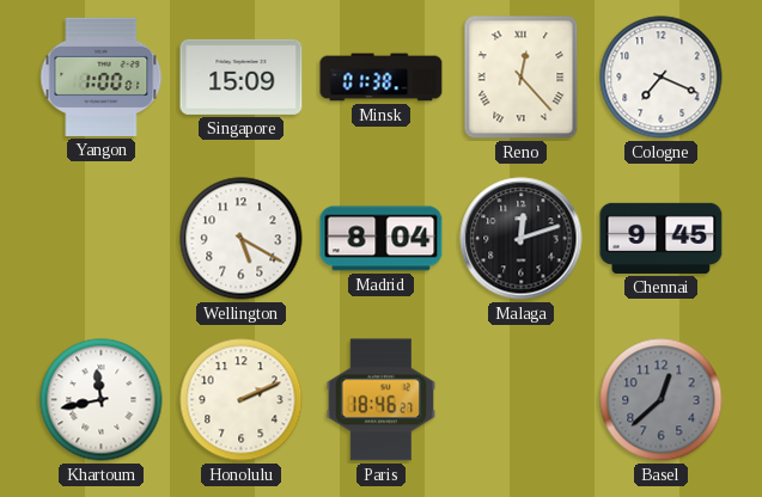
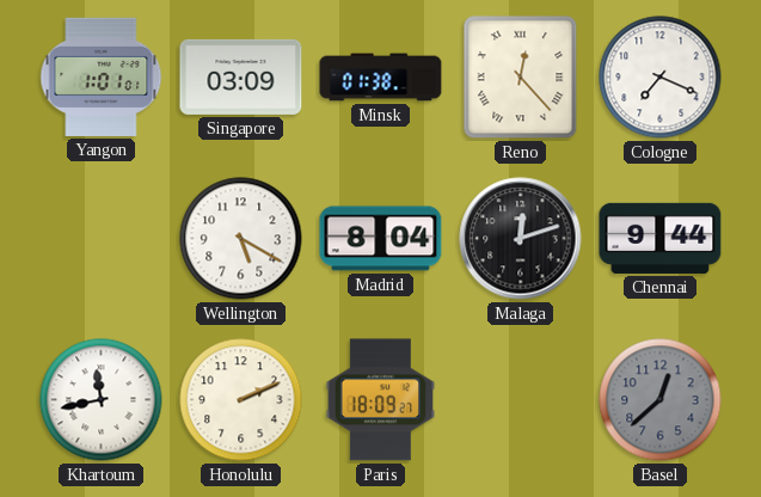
Yangon: 1:00 -> 1:01 (102, 76)
Singapore: 15:09 -> 03:09 (241, 76)
Chennai: 9:45 -> 9:44 (661, 238)
Paris: 18:46 -> 18:09 (381, 400)
